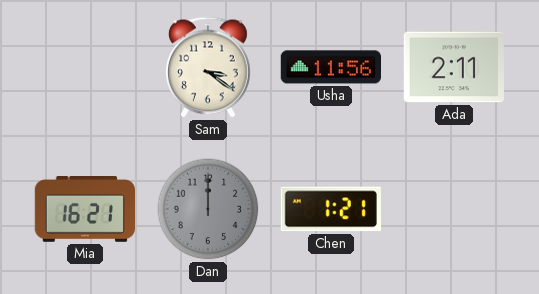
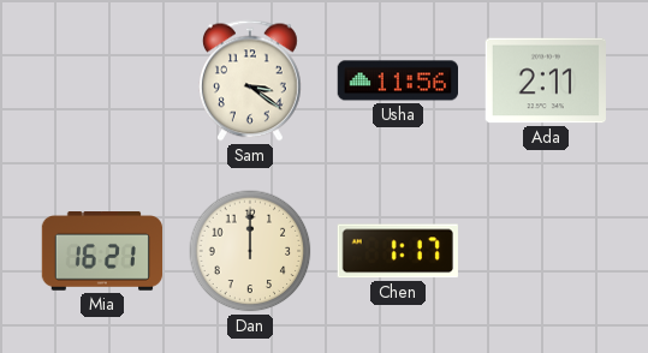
Dan dial: grey -> cream (250, 251)
Chen: 1:21 -> 1:17 (398, 251)
